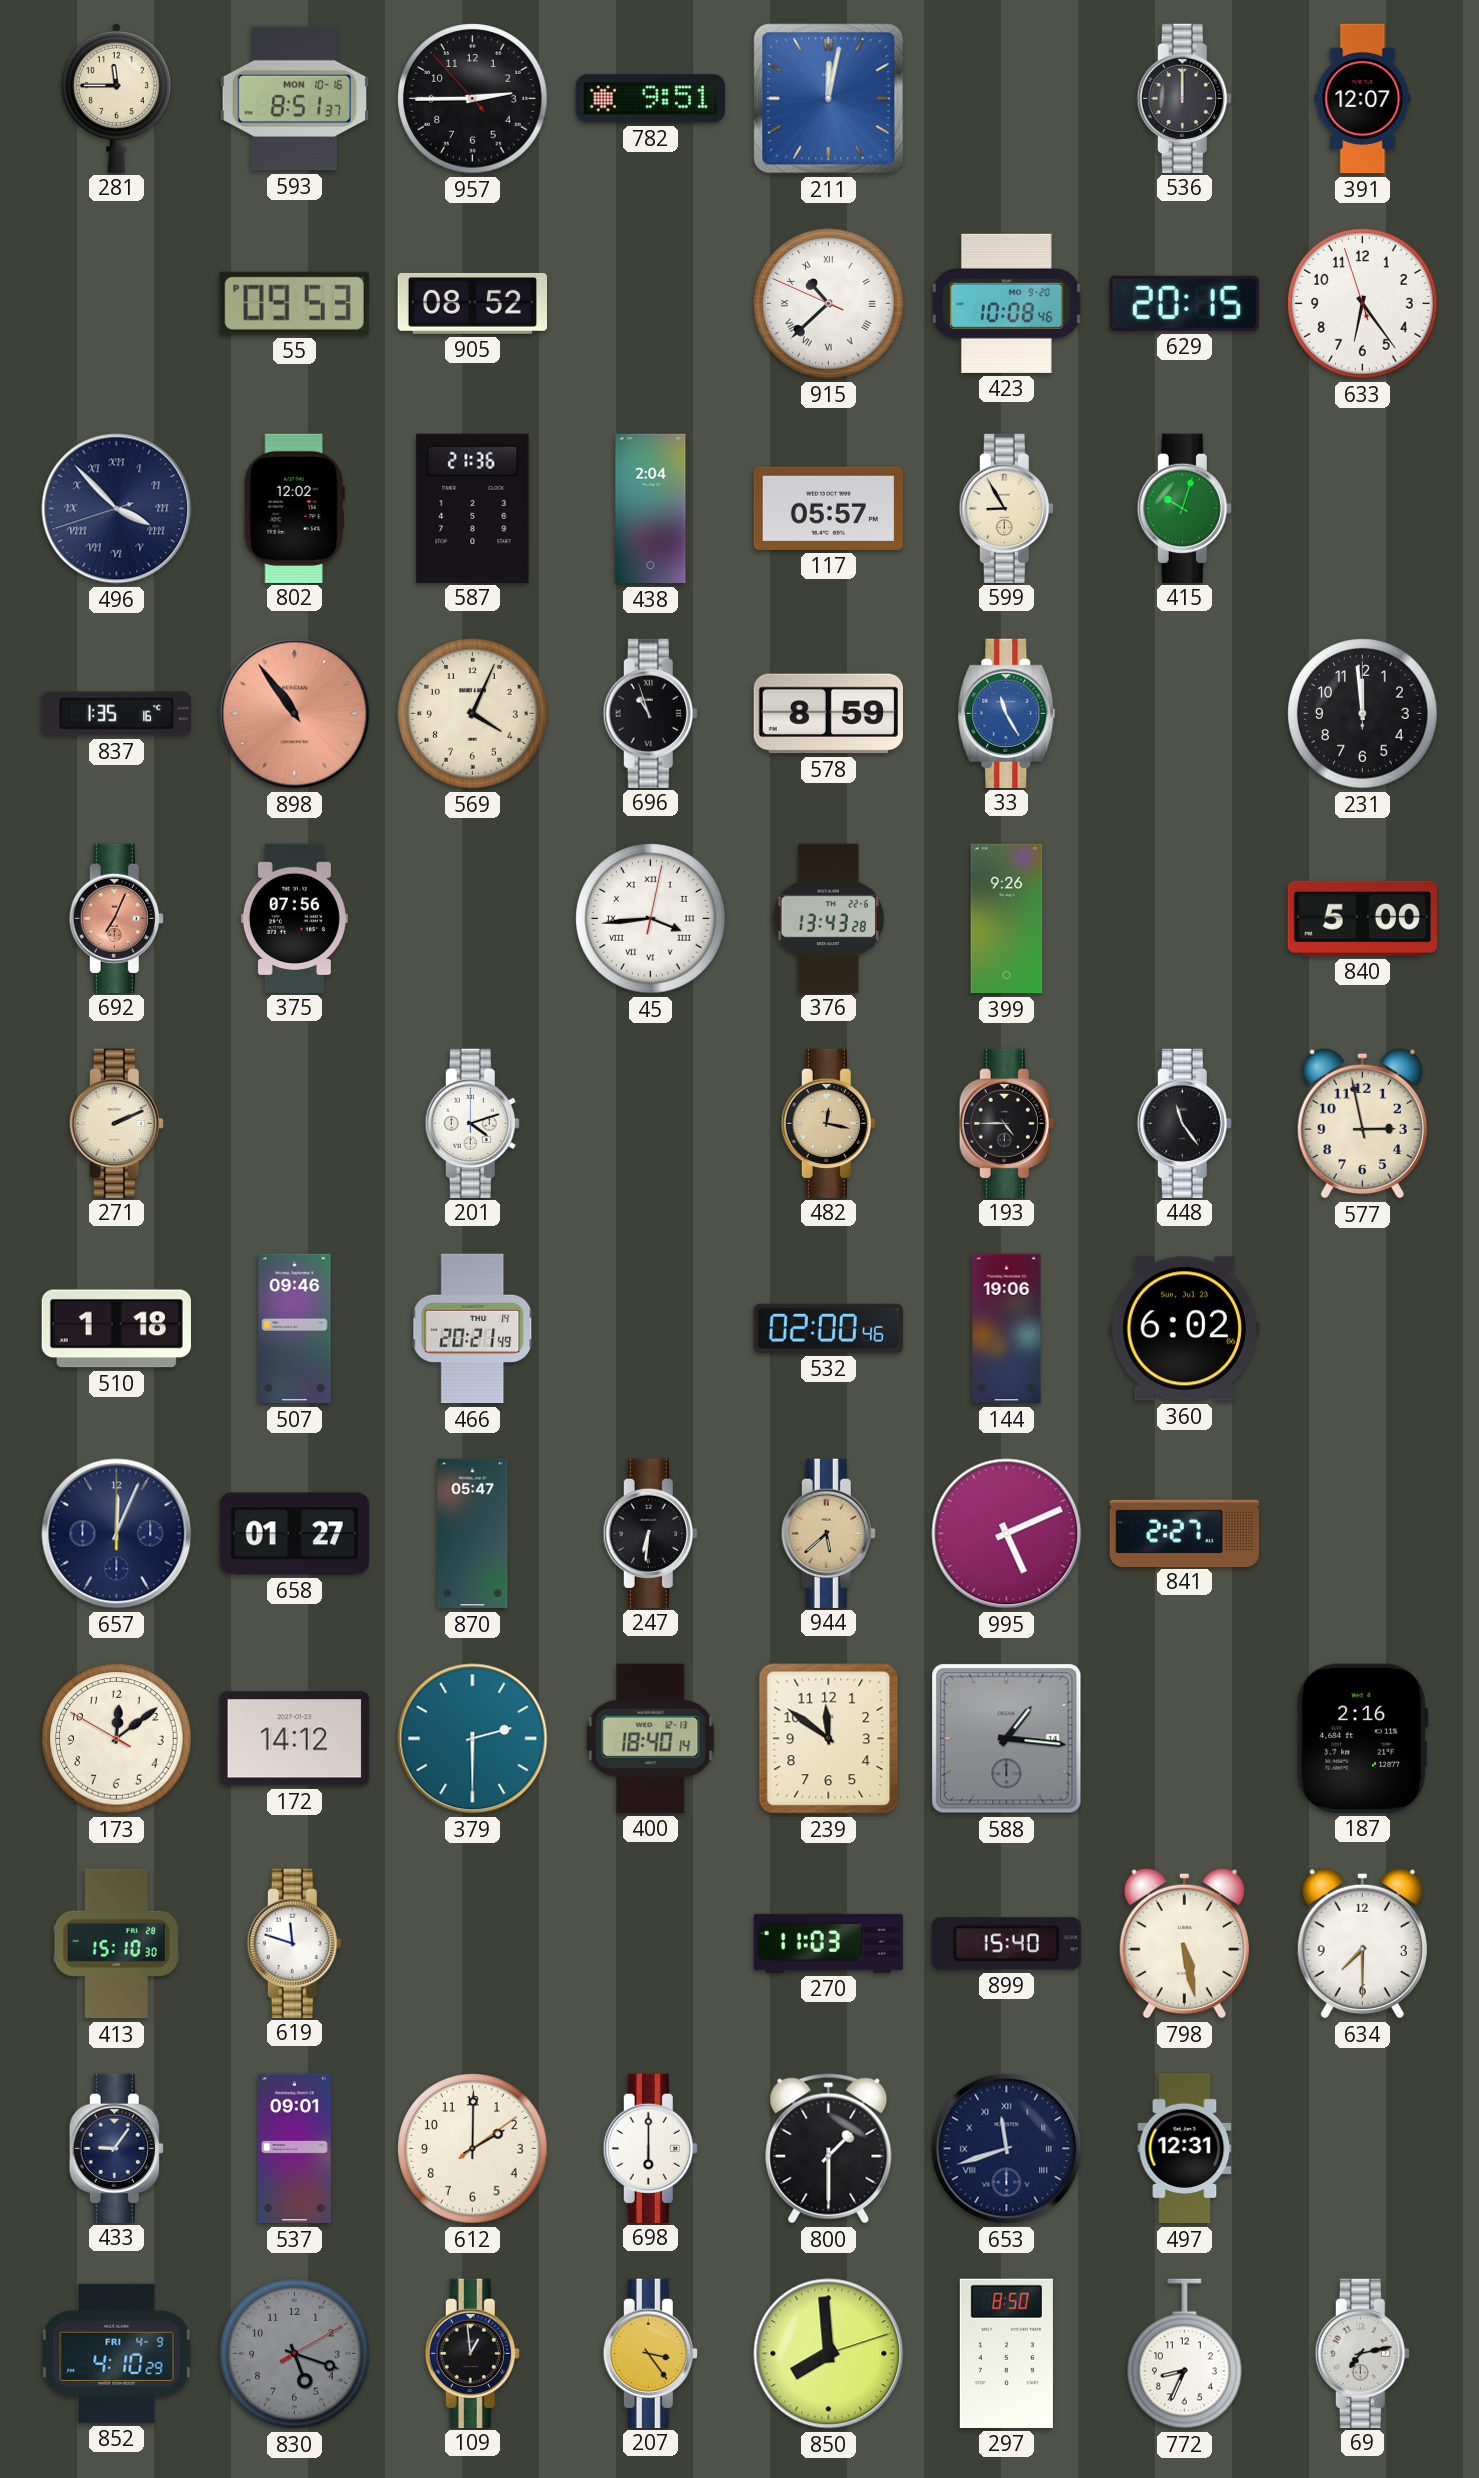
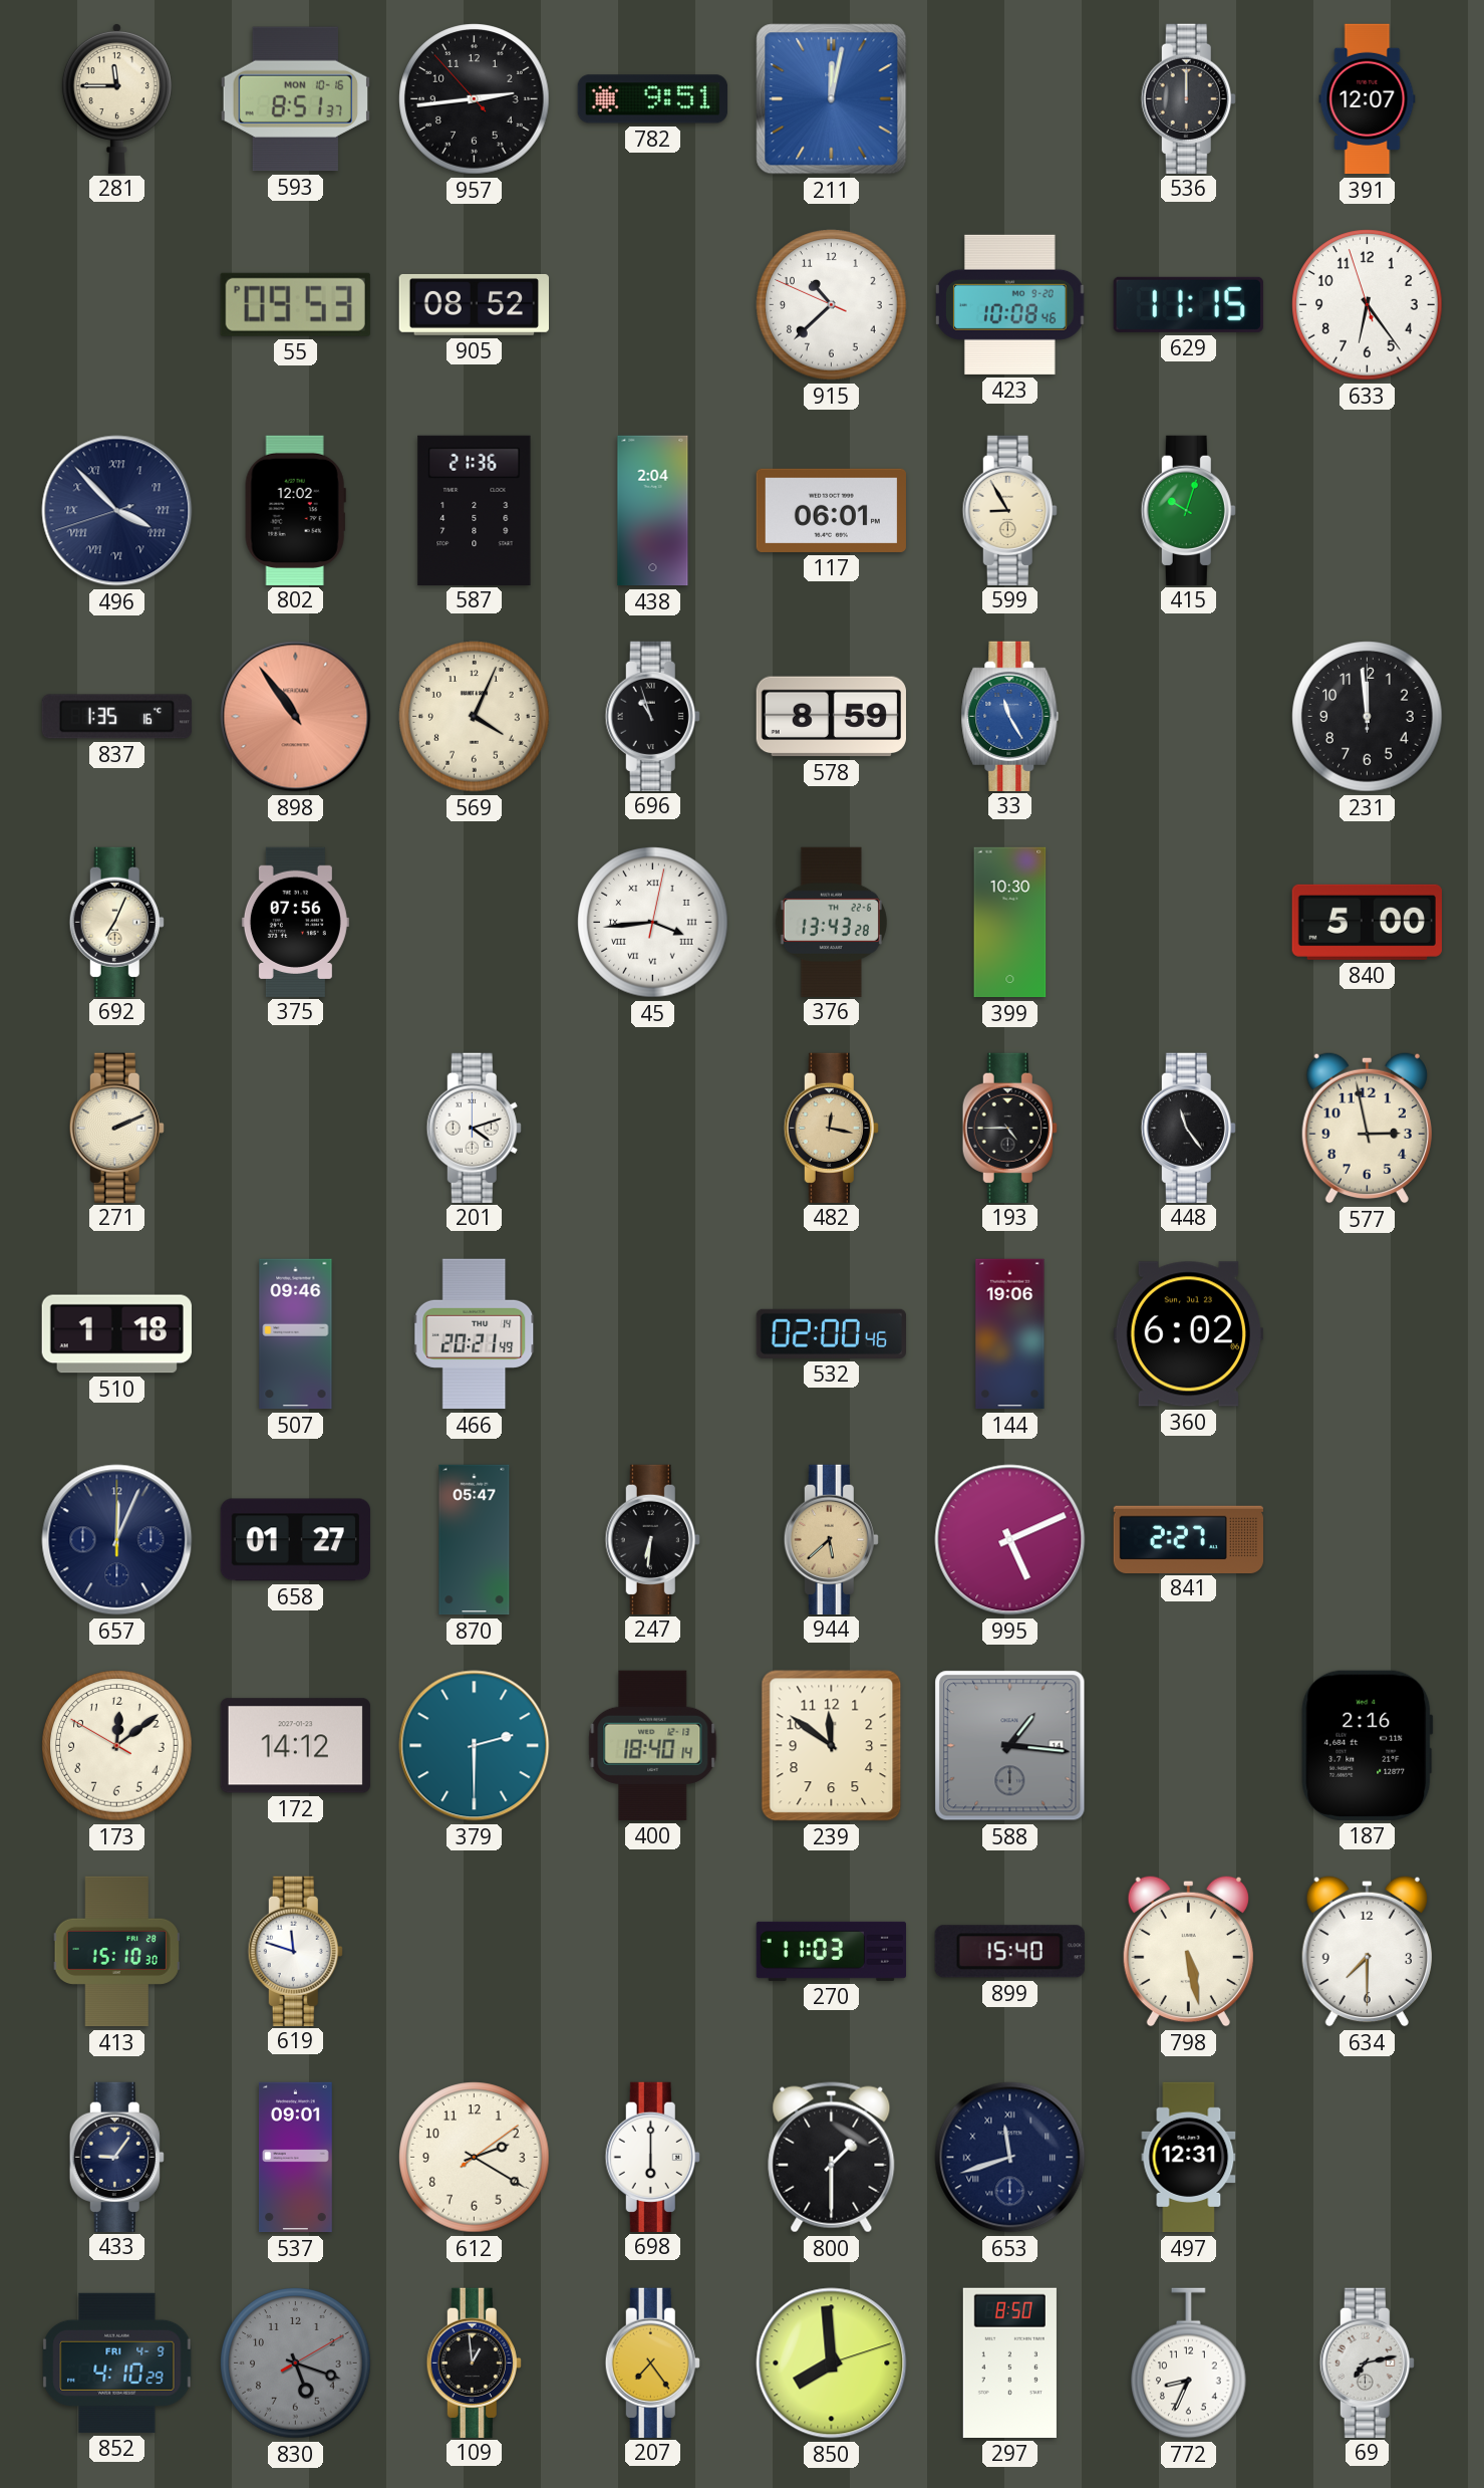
957: 2:44 -> 2:43 (475, 99)
915 numerals: Roman -> Arabic (832, 305)
629: 20:15 -> 11:15 (1188, 304)
117: 05:57 -> 06:01 (831, 510)
692 dial: salmon -> cream (116, 922)
399: 9:26 -> 10:30 (1010, 923)
612: 2:00 -> 2:20 (475, 2158)
207: 3:24 -> 7:24 (652, 2362)
